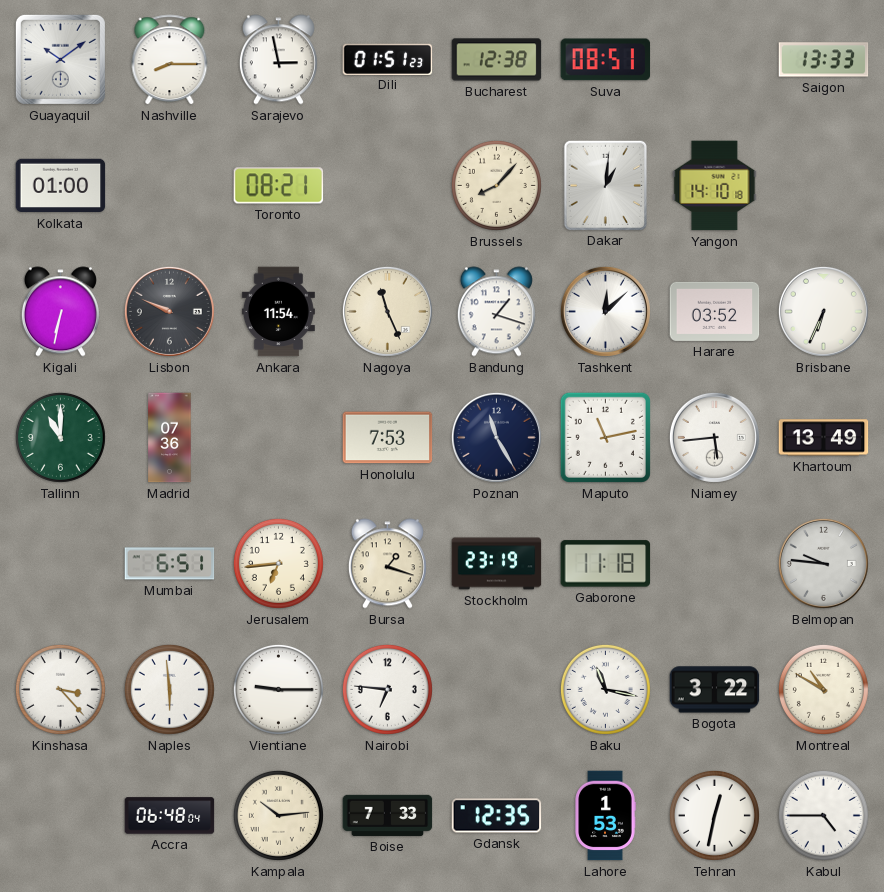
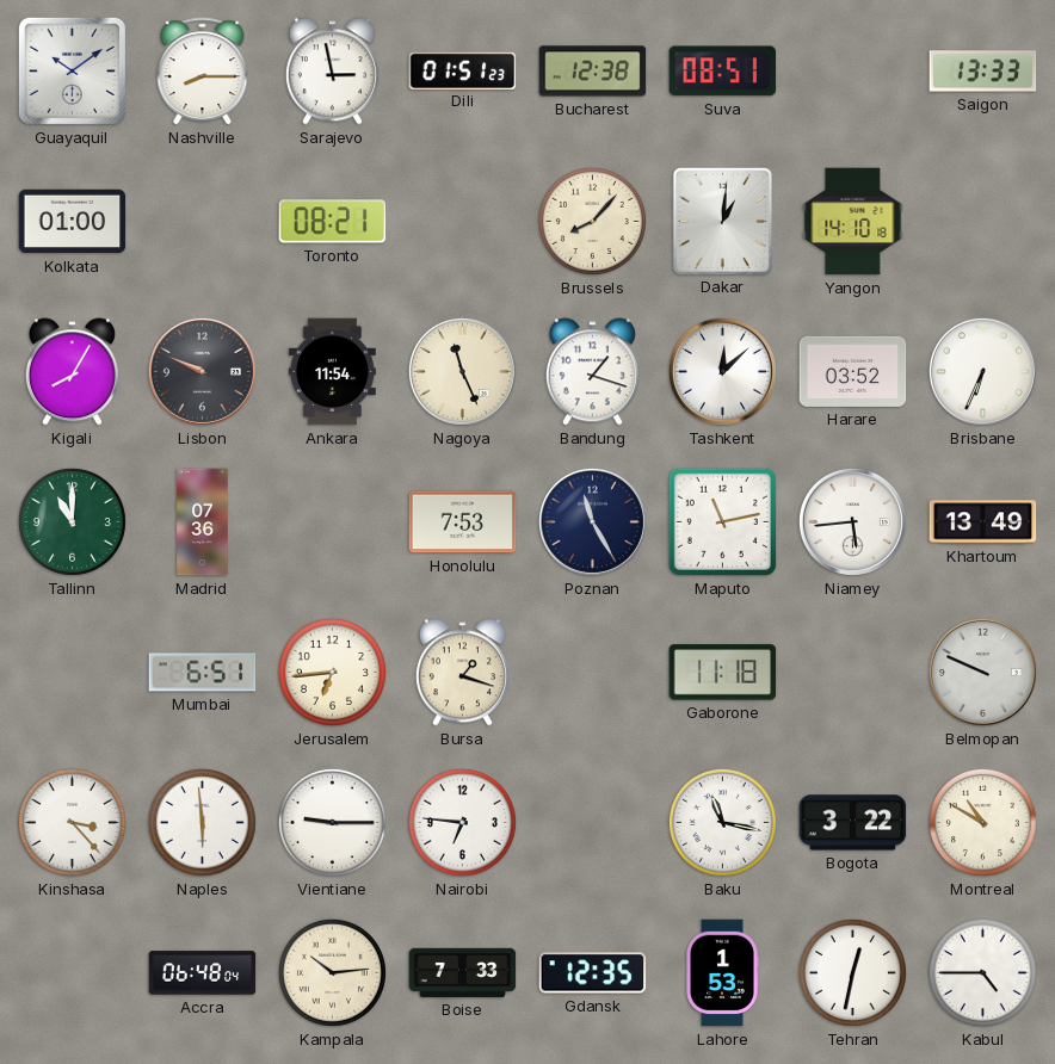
Kigali: 6:32 -> 8:05 (72, 372)
Stockholm: 23:19 -> none (497, 564)
Belmopan: 9:46 -> 9:49 (982, 672)
